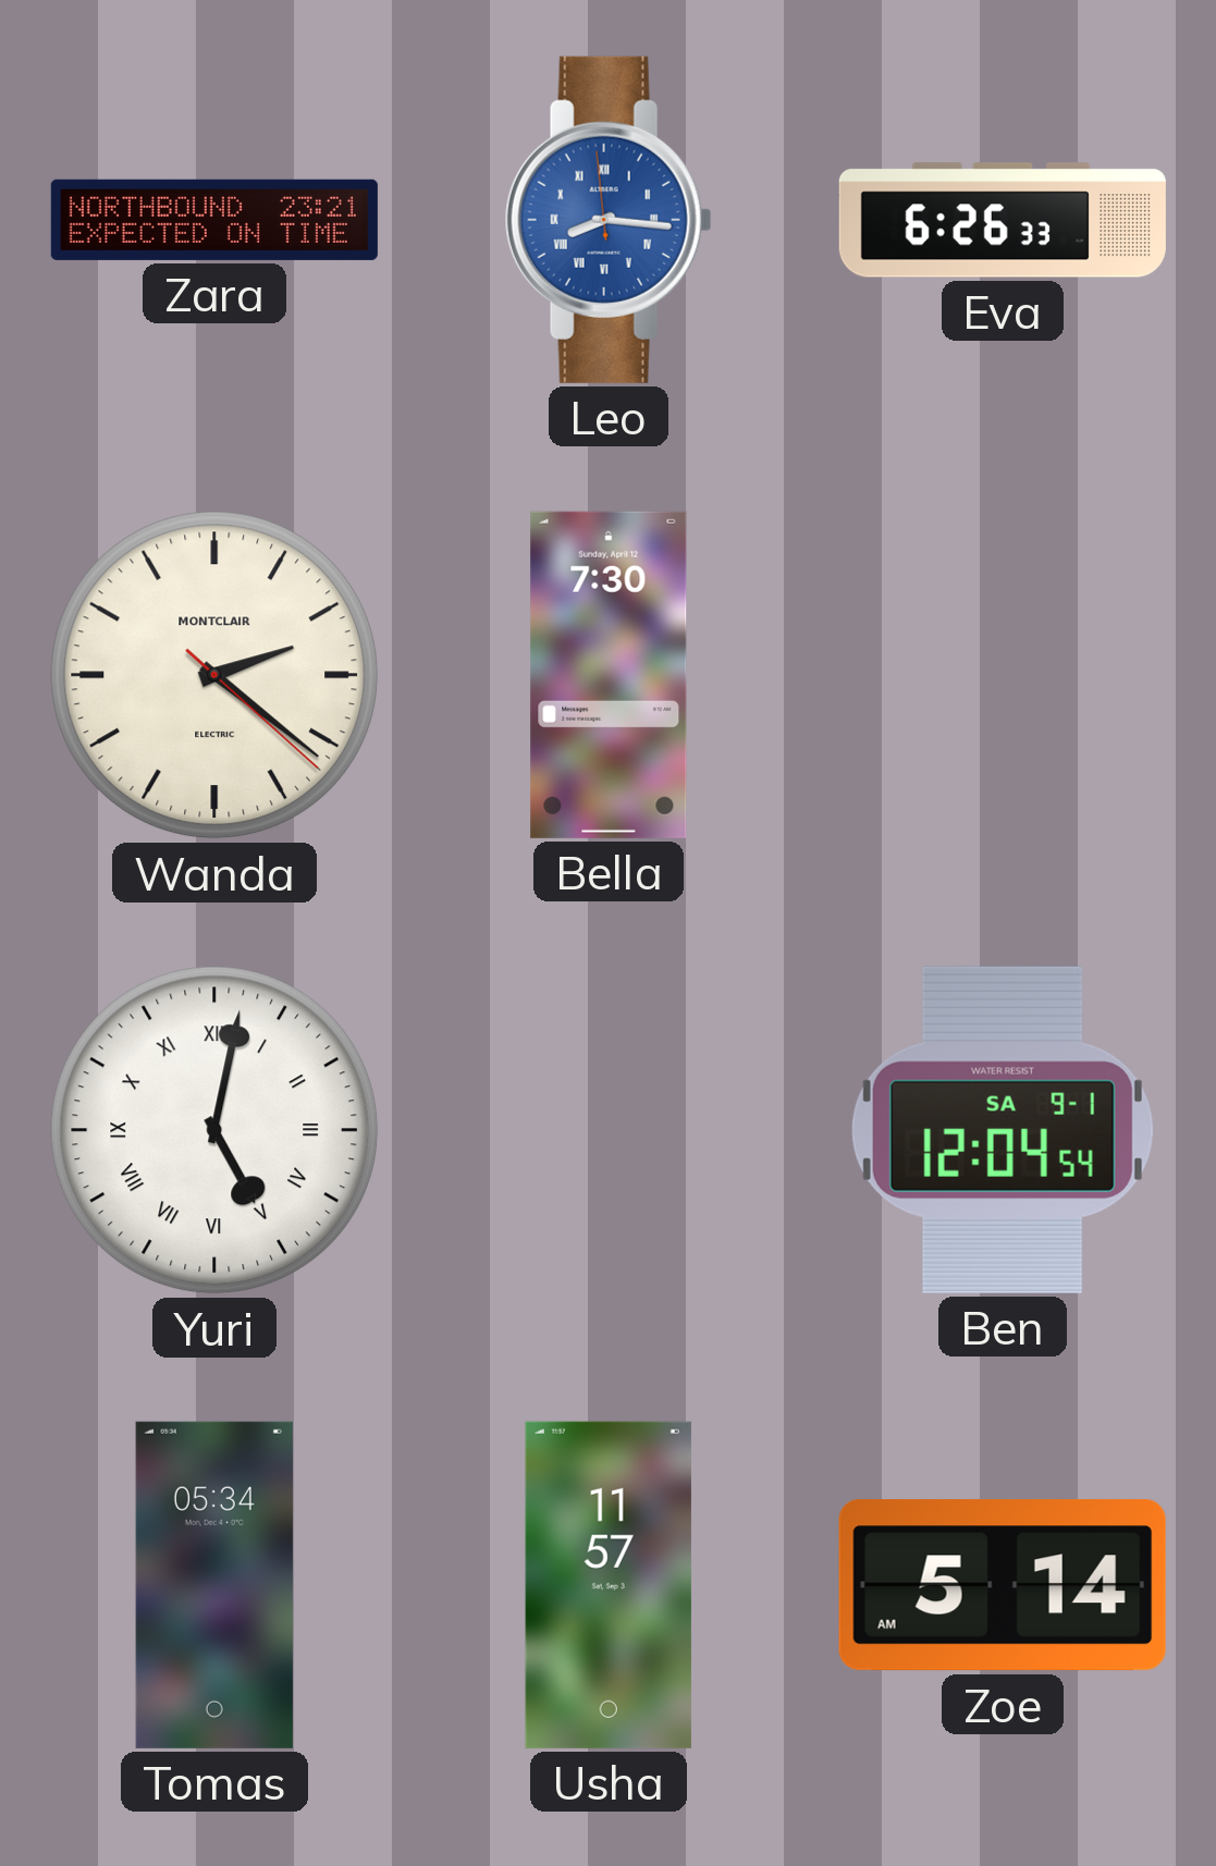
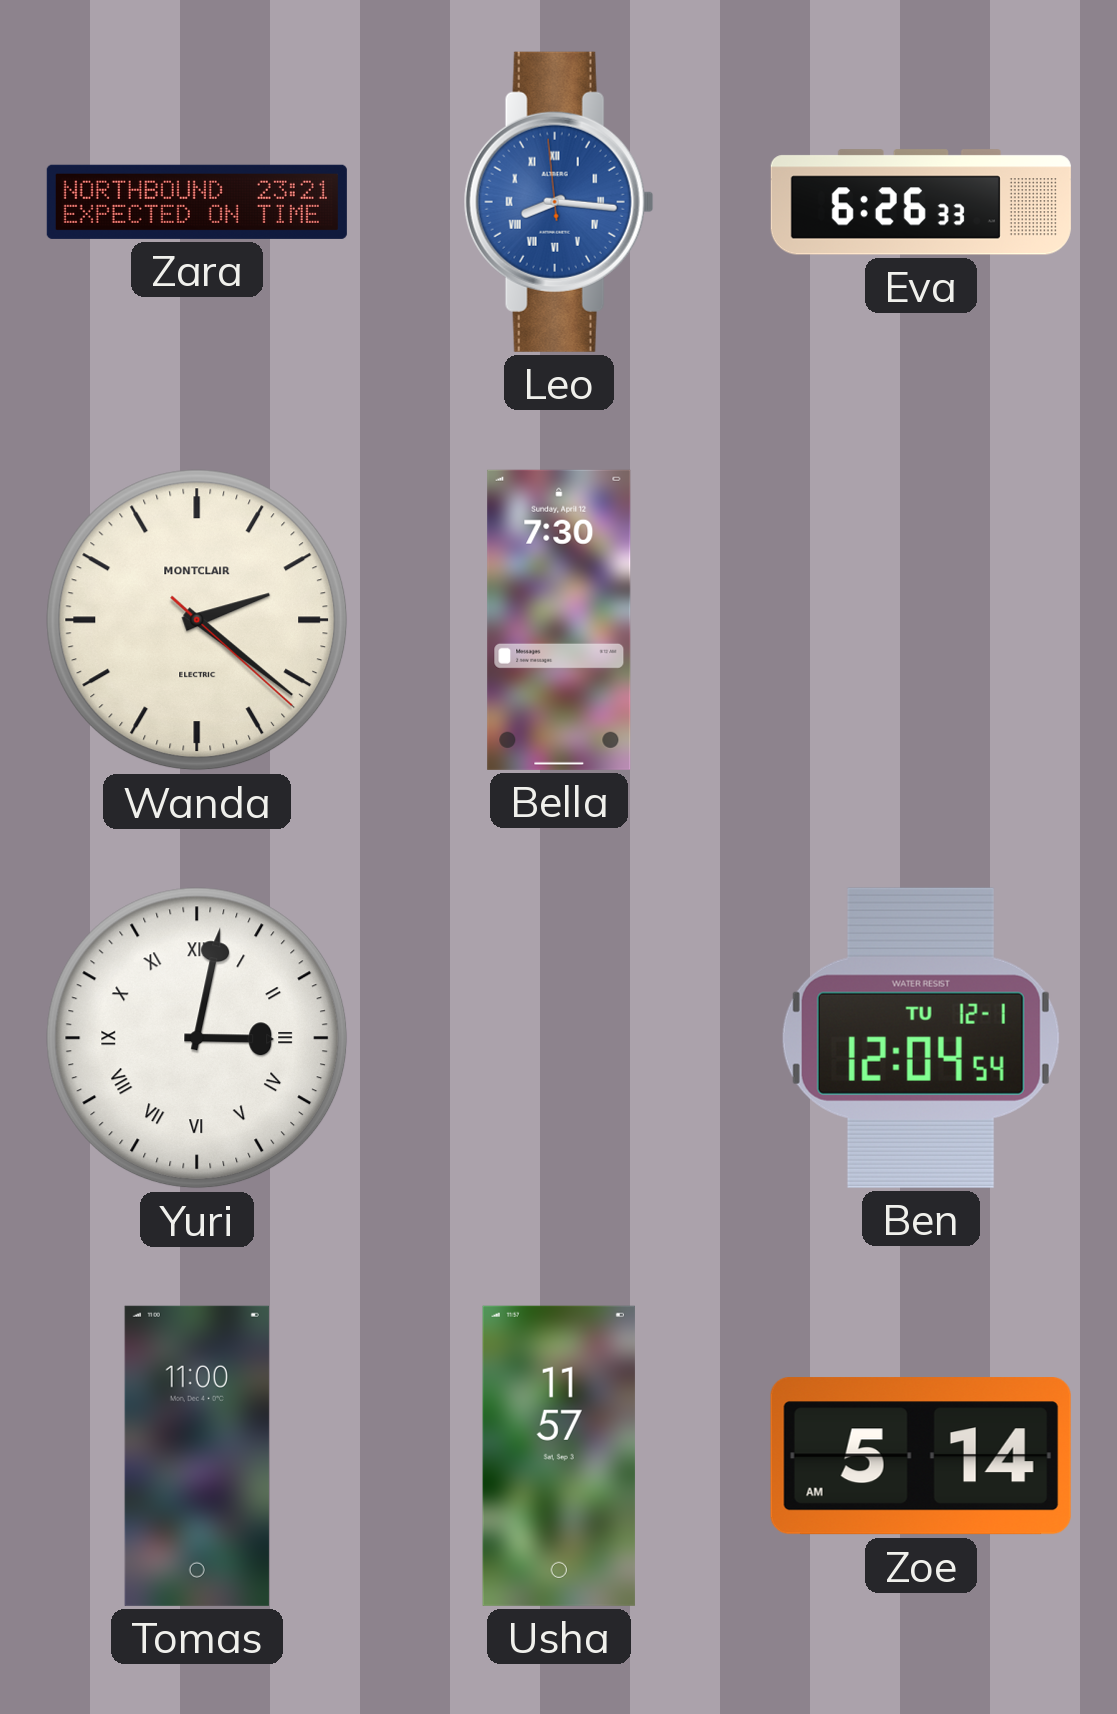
Yuri: 5:02 -> 3:02 (197, 1038)
Ben date: SA 9-1 -> TU 12-1 (921, 1038)
Tomas: 05:34 -> 11:00 (197, 1456)
